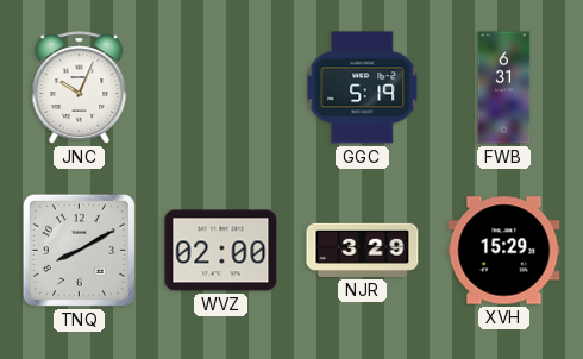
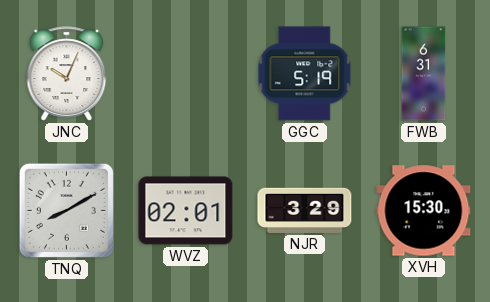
WVZ: 02:00 -> 02:01 (186, 211)
XVH: 15:29 -> 15:30 (424, 211)
